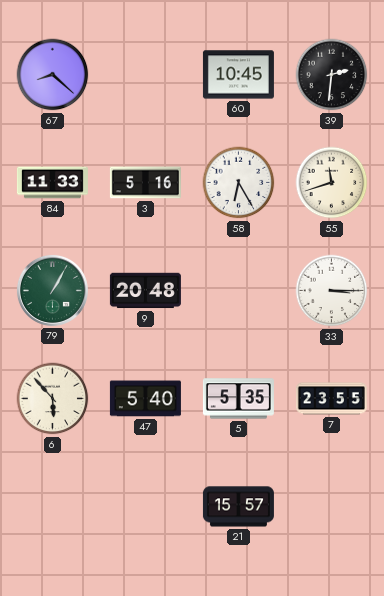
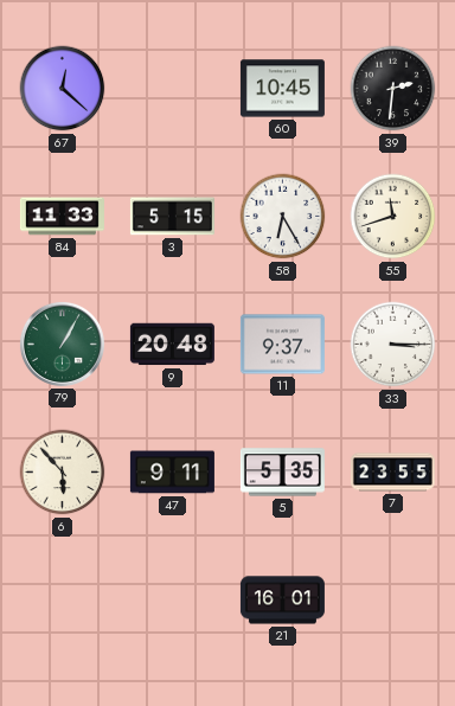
67: 8:22 -> 12:22 (63, 89)
3: 5:16 -> 5:15 (172, 217)
11: none -> 9:37 (282, 345)
47: 5:40 -> 9:11 (172, 473)
21: 15:57 -> 16:01 (282, 601)
